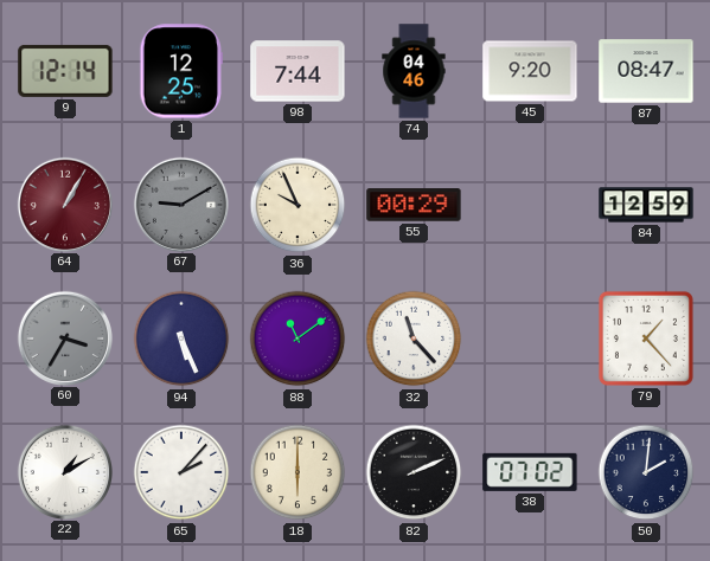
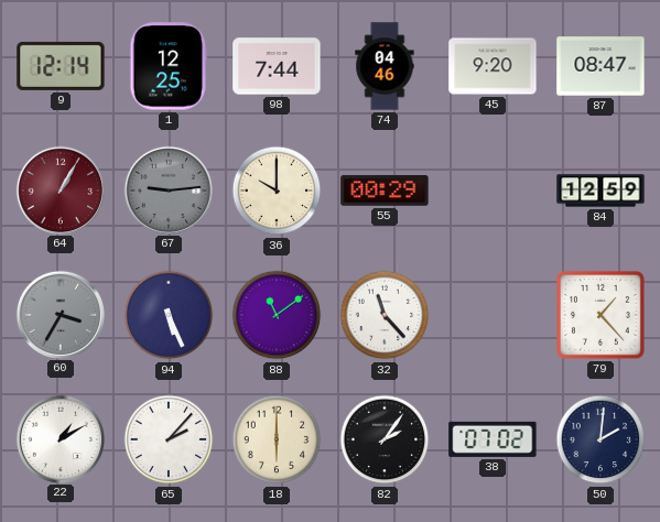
67: 9:10 -> 9:14 (167, 189)
36: 9:56 -> 10:00 (277, 191)
82: 2:11 -> 2:06 (385, 439)
